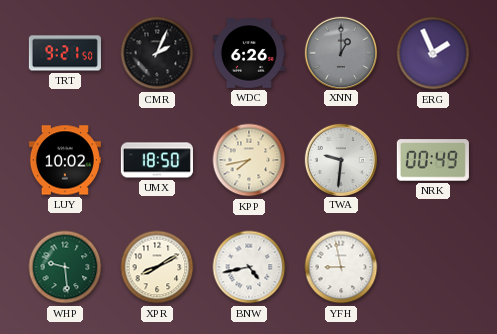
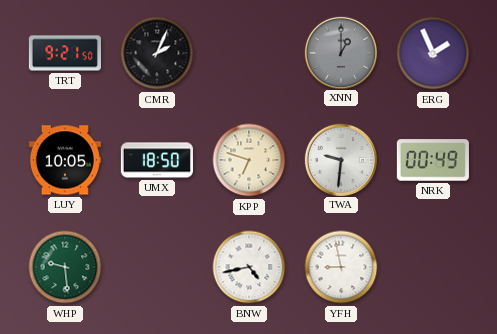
WDC: 6:26 -> none (249, 53)
LUY: 10:02 -> 10:05 (65, 160)
KPP: 7:43 -> 6:48 (249, 160)
XPR: 8:10 -> none (157, 267)
